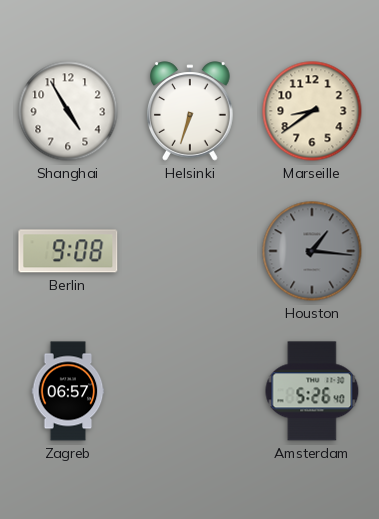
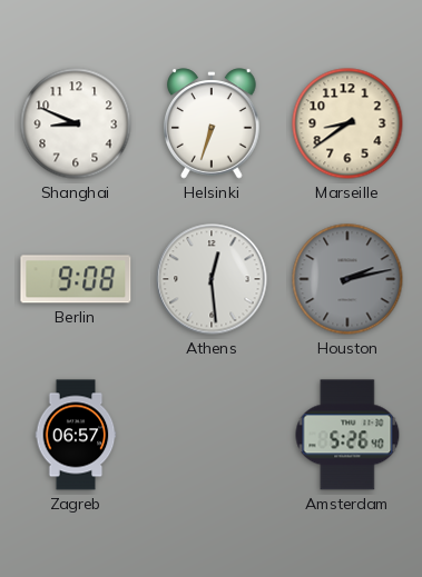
Shanghai: 4:55 -> 8:49 (76, 123)
Athens: none -> 12:29 (212, 279)
Houston: 1:16 -> 2:13 (347, 279)
